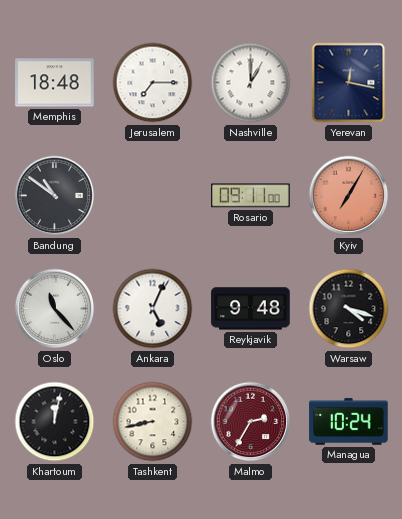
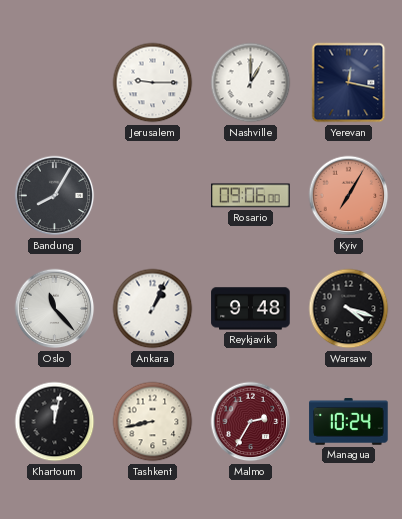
Memphis: 18:48 -> none (55, 83)
Jerusalem: 7:15 -> 9:15 (153, 83)
Bandung: 10:51 -> 8:05 (55, 196)
Rosario: 09:11 -> 09:06 (251, 196)
Ankara: 5:04 -> 1:04 (153, 309)
